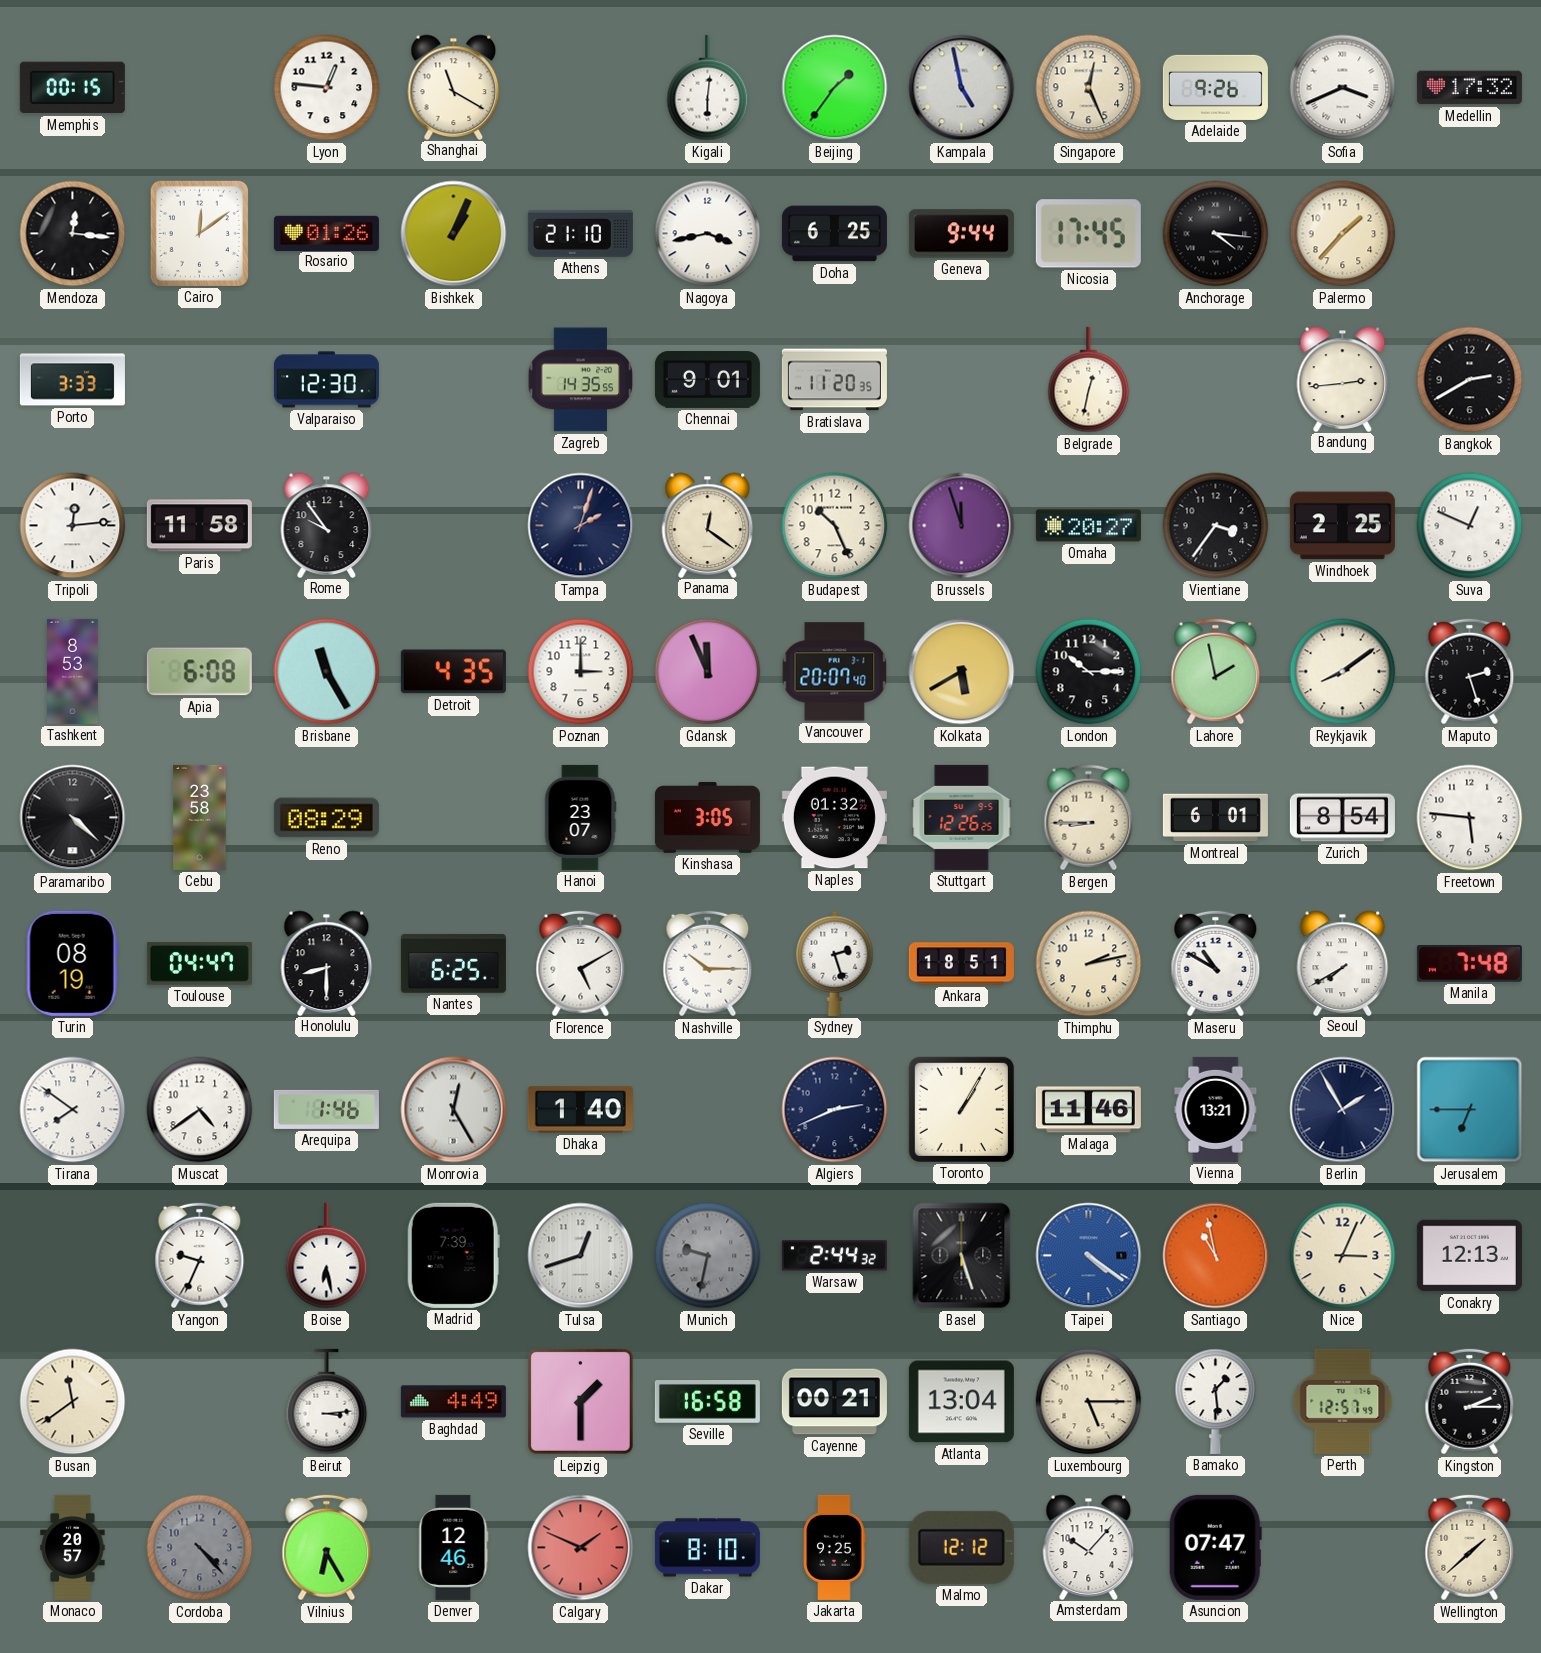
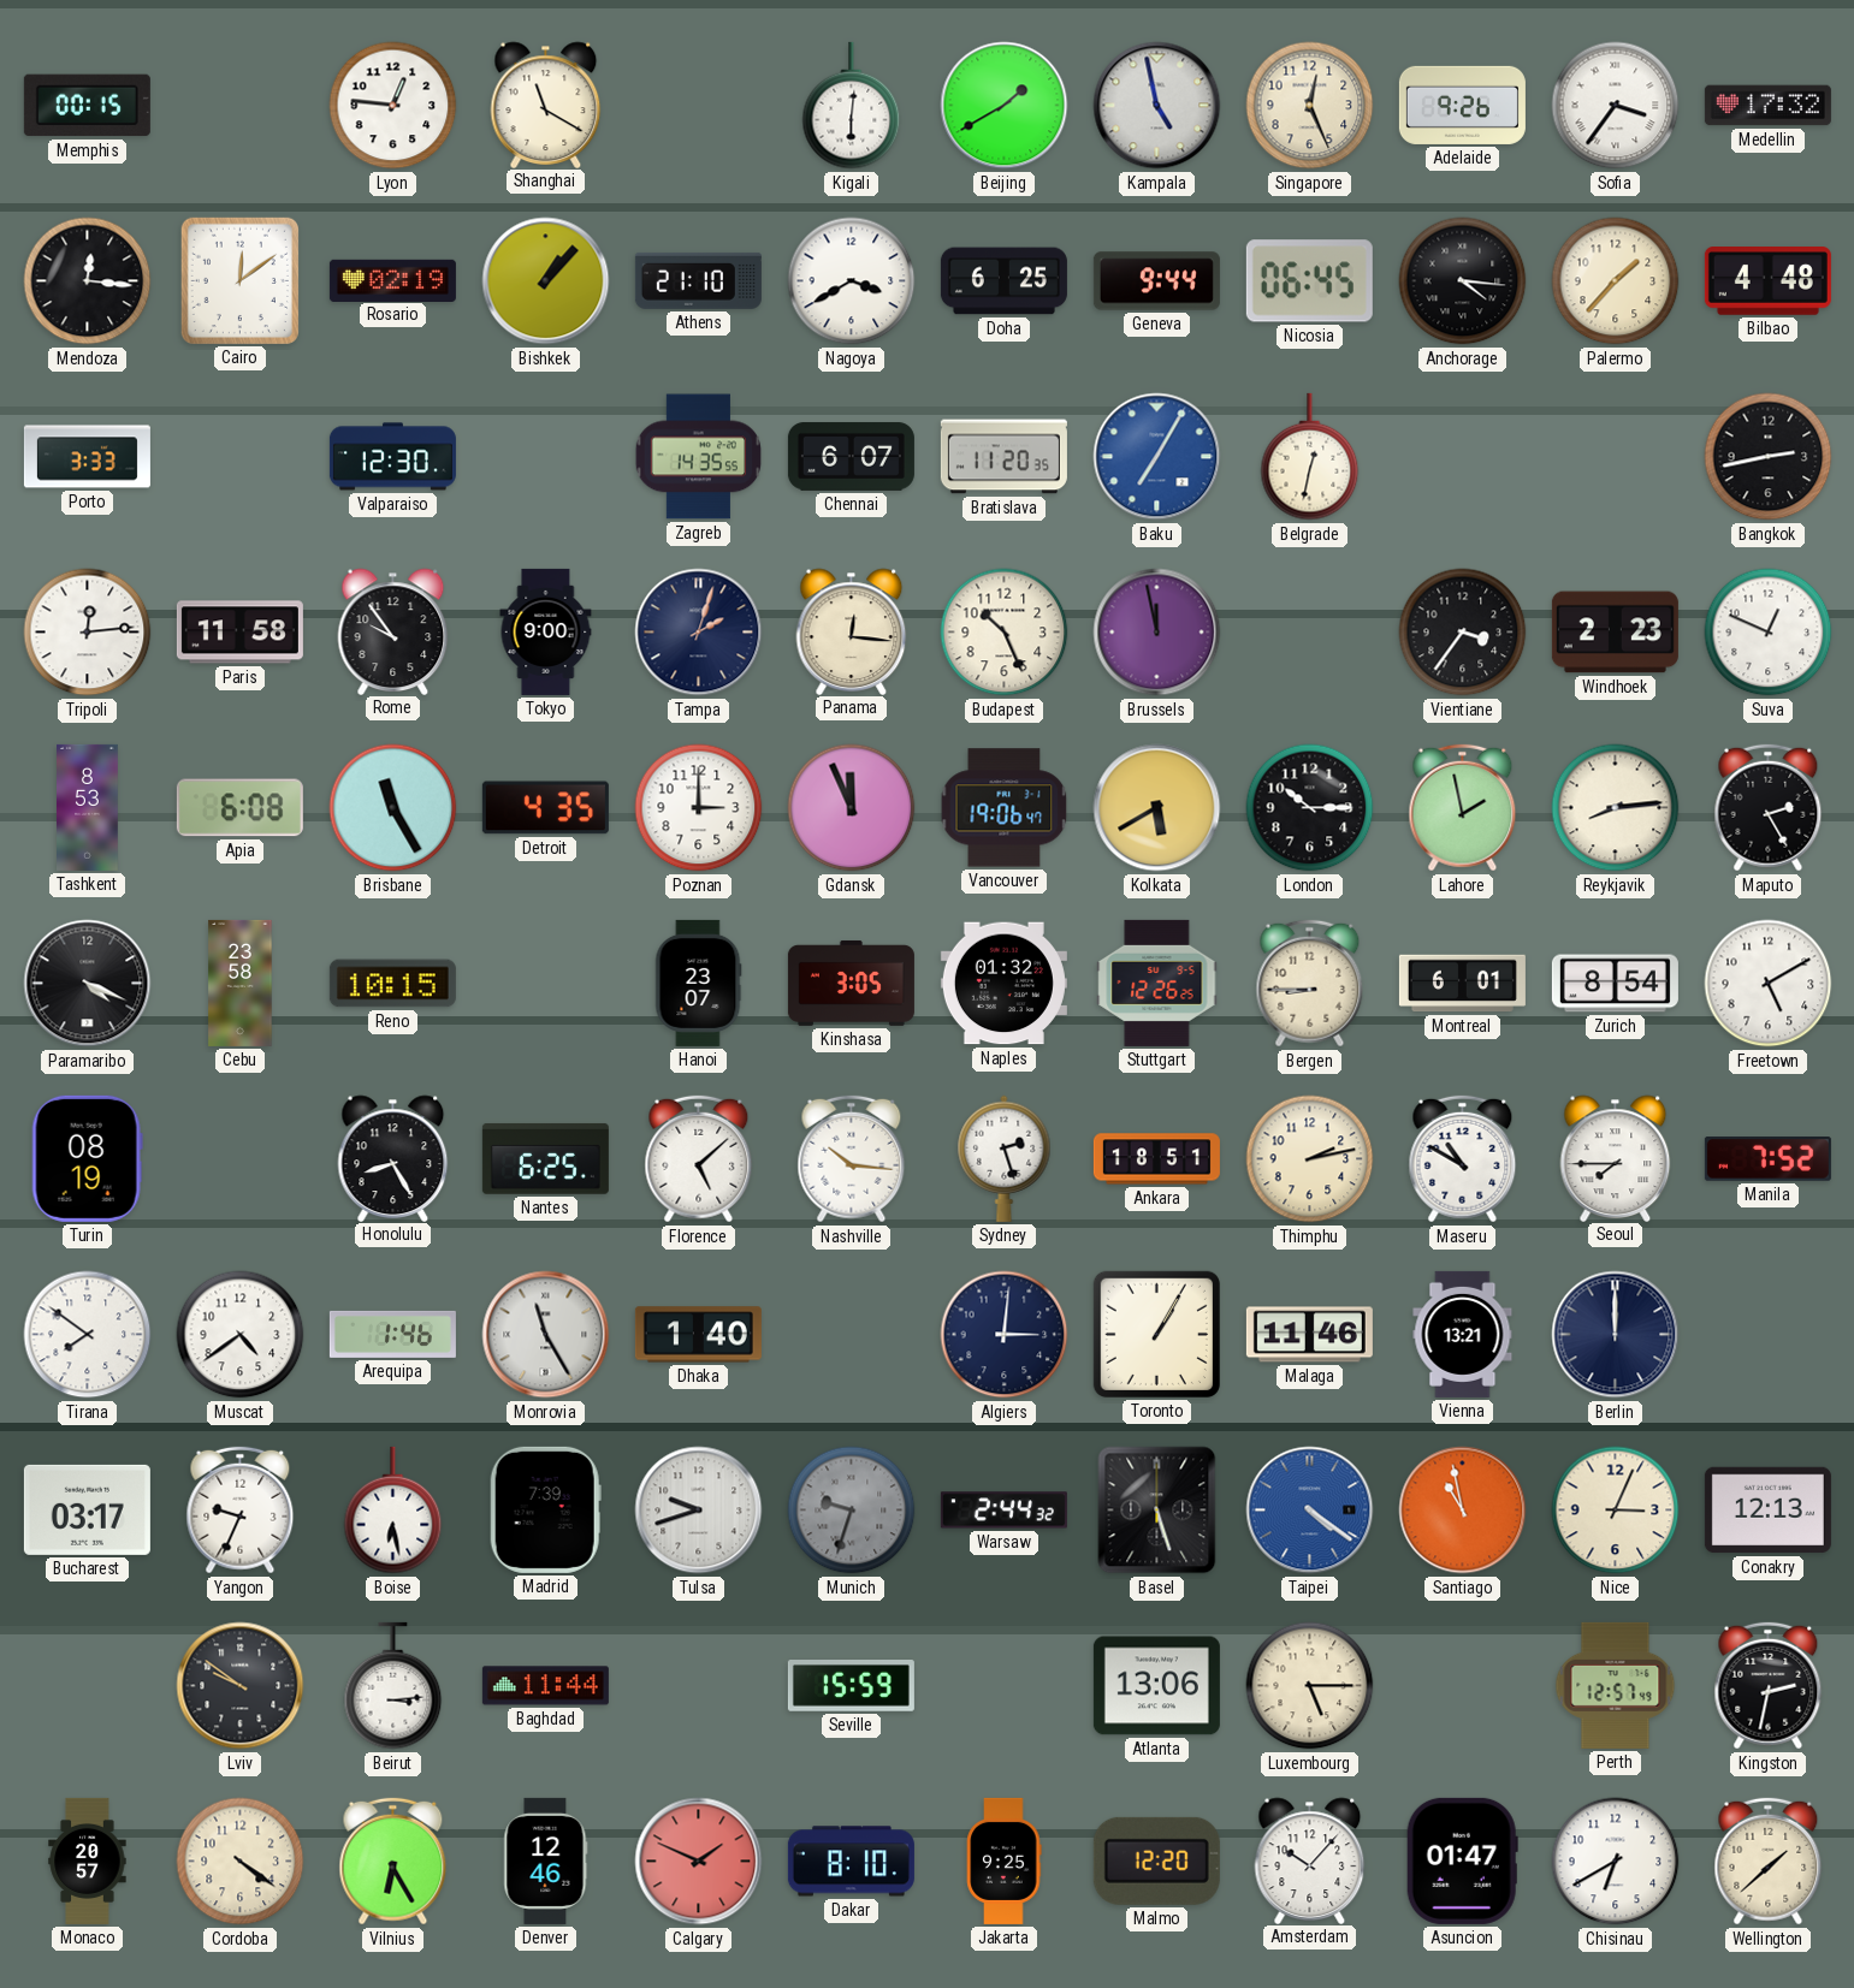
Beijing: 1:36 -> 1:40 (1005, 106)
Sofia: 3:41 -> 3:36 (1616, 106)
Rosario: 01:26 -> 02:19 (392, 280)
Bishkek: 1:04 -> 1:07 (546, 281)
Nagoya: 3:43 -> 3:40 (852, 281)
Nicosia: 17:45 -> 06:45 (1309, 281)
Bilbao: none -> 4:48 (1767, 281)
Chennai: 9:01 -> 6:07 (851, 457)
Baku: none -> 7:05 (1157, 457)
Bandung: 2:44 -> none (1343, 379)
Bangkok: 2:40 -> 2:43 (1769, 457)
Tokyo: none -> 9:00 (546, 631)
Panama: 12:21 -> 12:16 (852, 631)
Brussels: 11:57 -> 11:58 (1157, 633)
Omaha: 20:27 -> none (1088, 526)
Windhoek: 2:25 -> 2:23 (1615, 633)
Vancouver: 20:07 -> 19:06 (1005, 808)
Reykjavik: 8:09 -> 8:14 (1616, 808)
Maputo: 2:27 -> 2:25 (1769, 808)
Paramaribo: 4:22 -> 4:19 (88, 984)
Reno: 08:29 -> 10:15 (392, 984)
Freetown: 5:46 -> 5:10 (1769, 984)
Toulouse: 04:47 -> none (199, 964)
Honolulu: 8:30 -> 8:25 (393, 1158)
Florence: 5:10 -> 5:08 (699, 1159)
Nashville: 10:15 -> 10:16 (852, 1159)
Seoul: 7:40 -> 7:45 (1616, 1158)
Manila: 7:48 -> 7:52 (1767, 1159)
Monrovia: 12:25 -> 11:25 (546, 1335)
Algiers: 2:41 -> 3:01 (1005, 1335)
Berlin: 1:55 -> 12:00 (1616, 1335)
Jerusalem: 6:45 -> none (1470, 1110)
Bucharest: none -> 03:17 (87, 1509)
Tulsa: 12:42 -> 9:42 (699, 1511)
Munich: 9:32 -> 9:33 (852, 1511)
Busan: 11:39 -> none (73, 1402)
Lviv: none -> 9:51 (241, 1686)
Baghdad: 4:49 -> 11:44 (545, 1686)
Leipzig: 1:30 -> none (580, 1401)
Seville: 16:58 -> 15:59 (851, 1686)
Cayenne: 00:21 -> none (834, 1402)
Atlanta: 13:04 -> 13:06 (1156, 1686)
Bamako: 1:29 -> none (1216, 1401)
Kingston: 2:15 -> 2:32 (1769, 1686)
Cordoba: 4:23 -> 4:21 (241, 1862)
Cordoba dial: grey -> cream (241, 1862)
Malmo: 12:12 -> 12:20 (1156, 1861)
Asuncion: 07:47 -> 01:47 (1462, 1861)
Chisinau: none -> 6:40 (1616, 1862)
